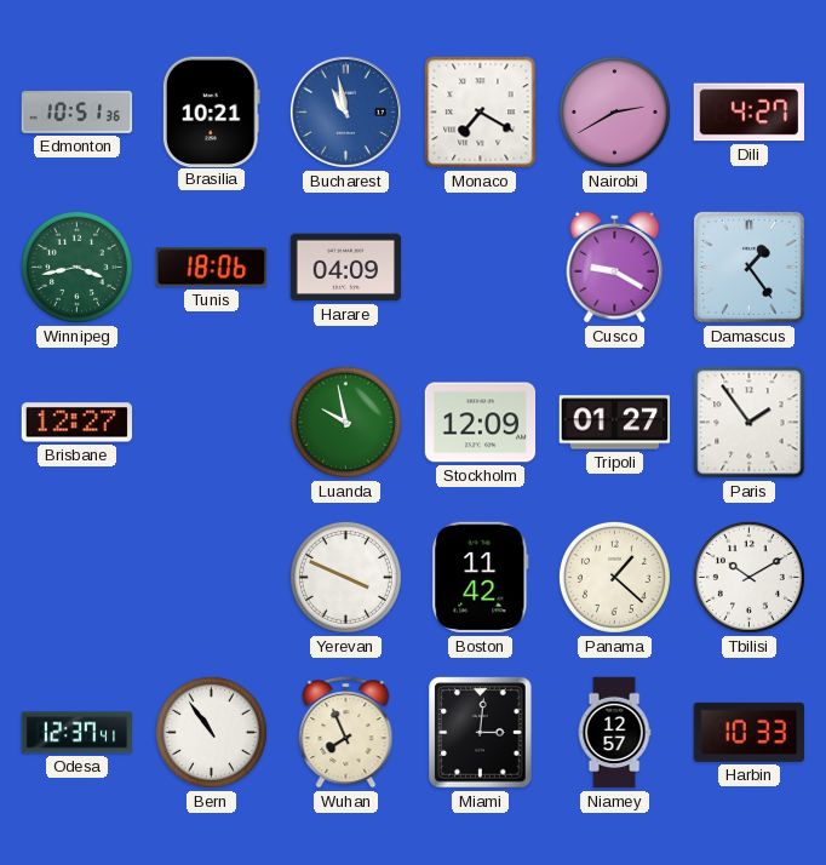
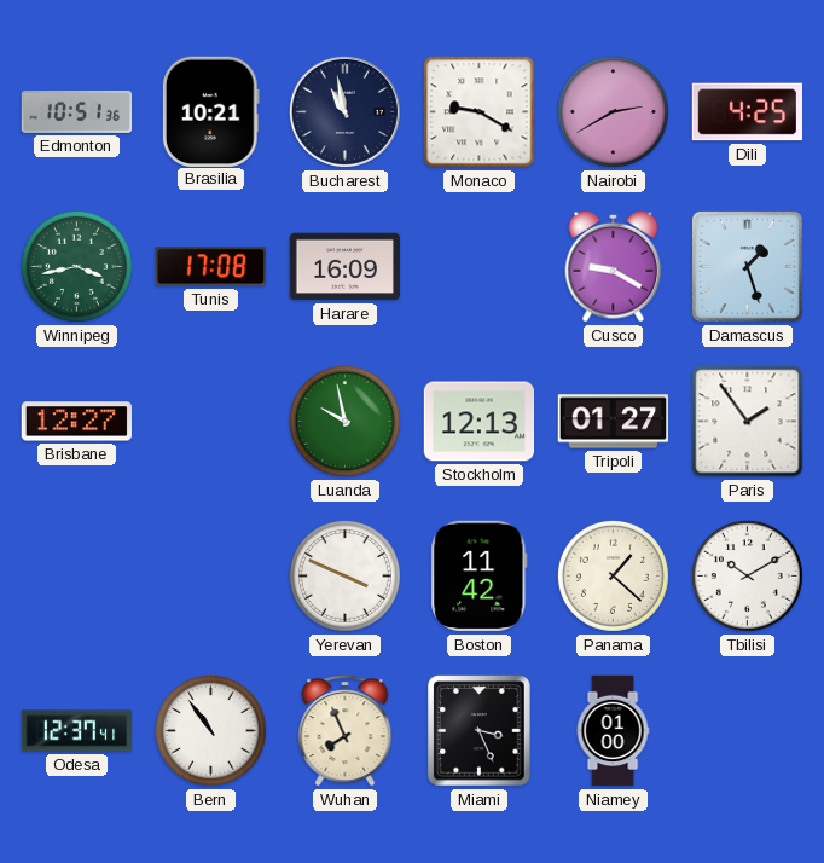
Bucharest dial: blue -> navy (344, 111)
Monaco: 7:20 -> 9:20 (480, 112)
Dili: 4:27 -> 4:25 (748, 112)
Tunis: 18:06 -> 17:08 (210, 267)
Harare: 04:09 -> 16:09 (346, 267)
Damascus: 1:24 -> 1:27 (747, 266)
Stockholm: 12:09 -> 12:13 (480, 422)
Miami: 3:01 -> 3:26 (480, 731)
Niamey: 12:57 -> 01:00 (613, 731)
Harbin: 10:33 -> none (748, 732)
